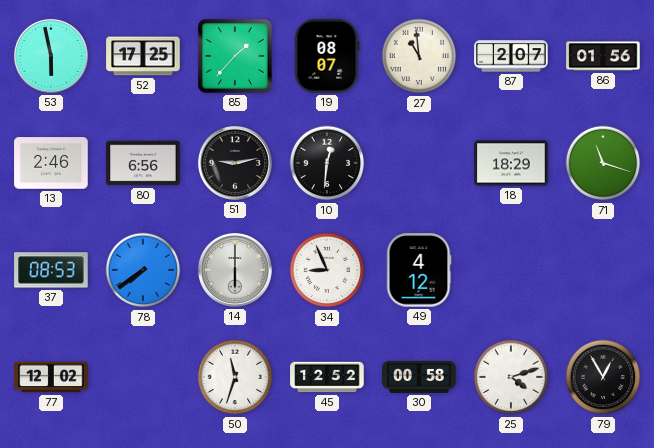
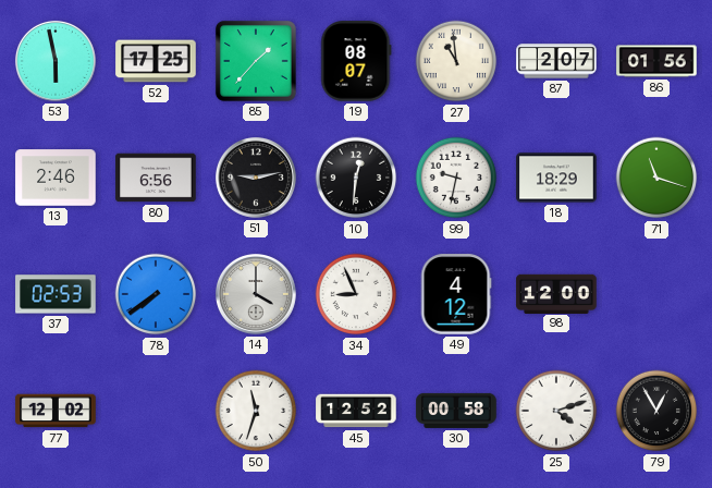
99: none -> 9:32 (456, 178)
37: 08:53 -> 02:53 (56, 294)
14: 6:00 -> 4:00 (256, 294)
98: none -> 12:00 (556, 293)
